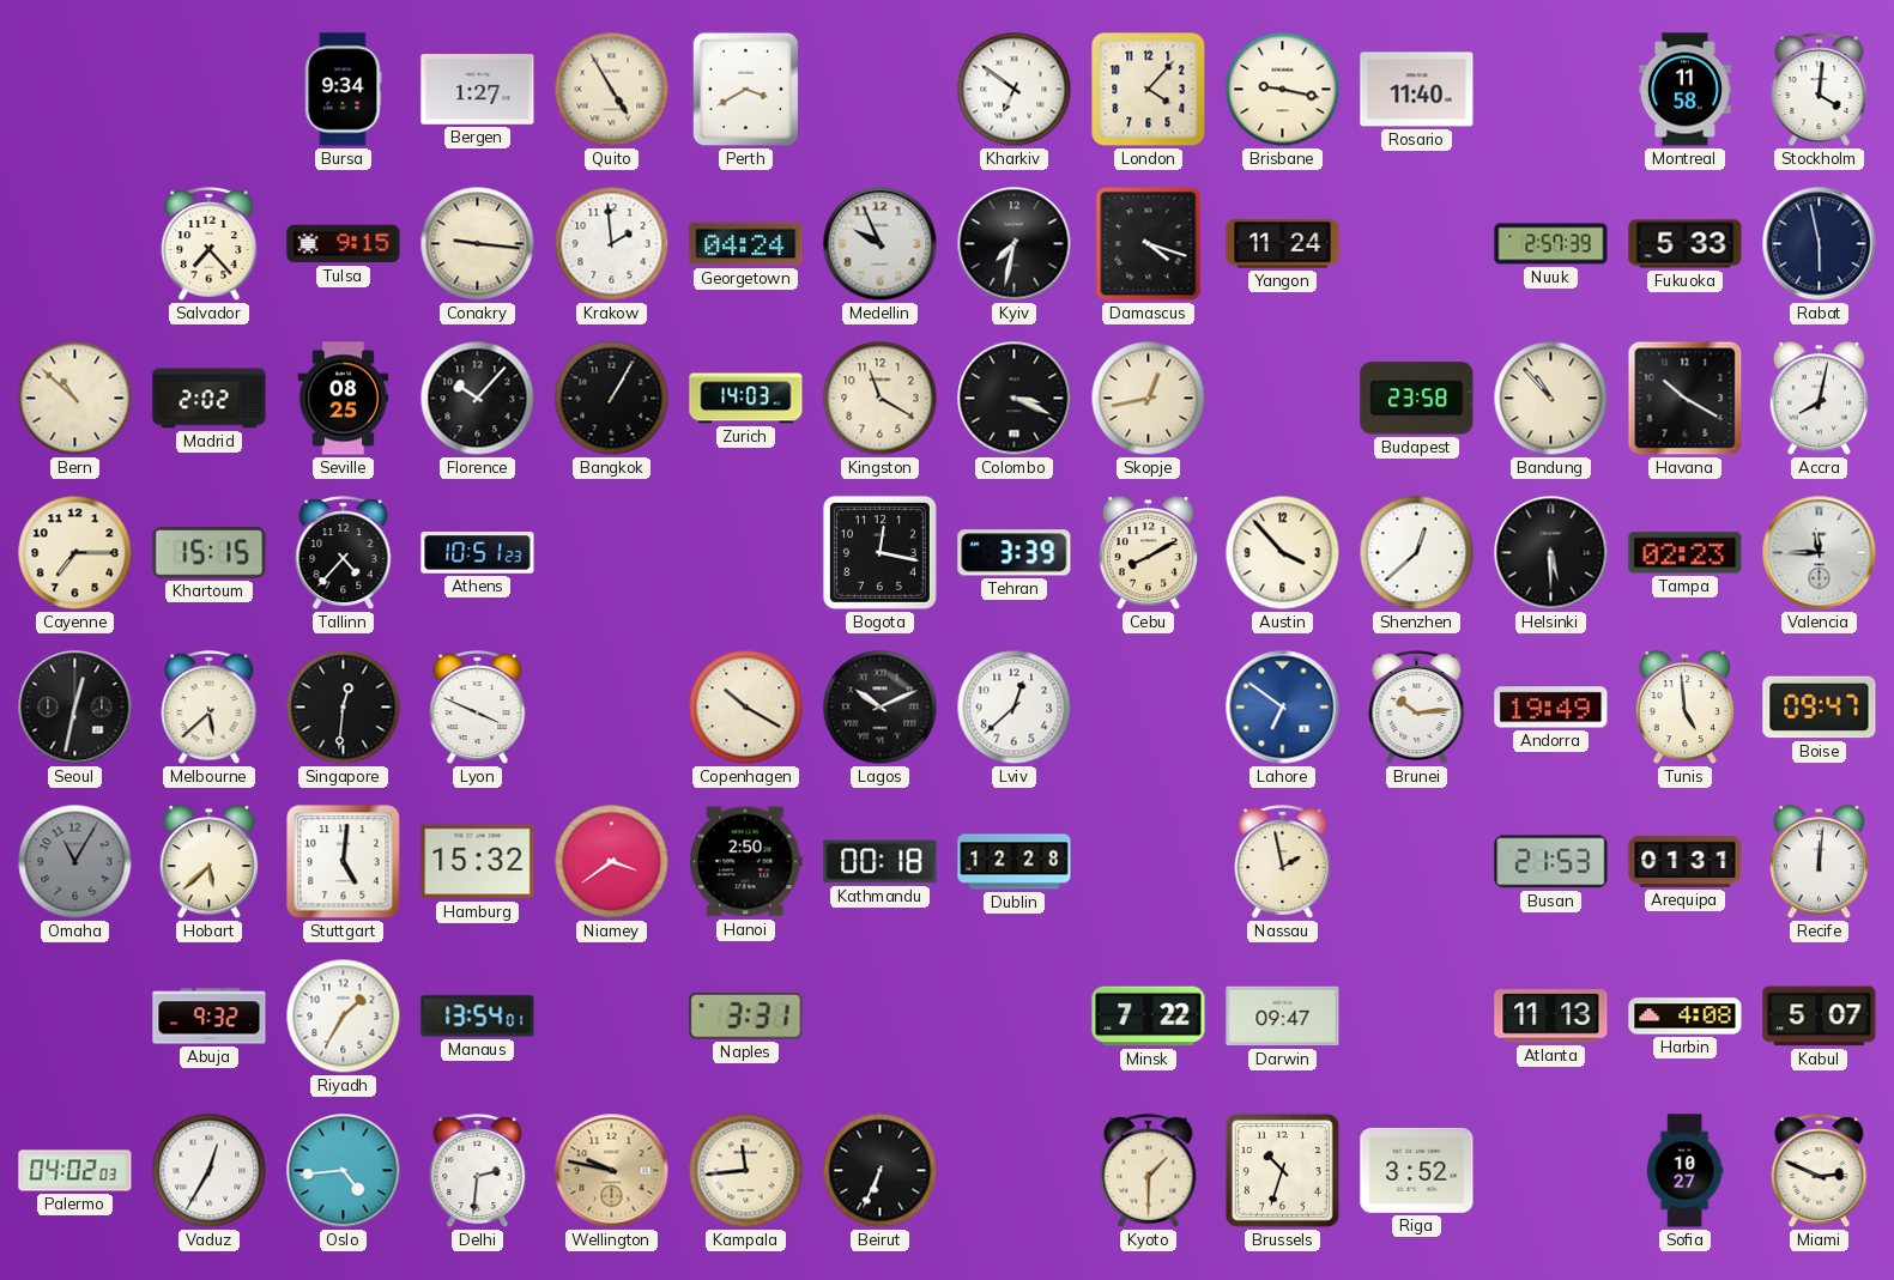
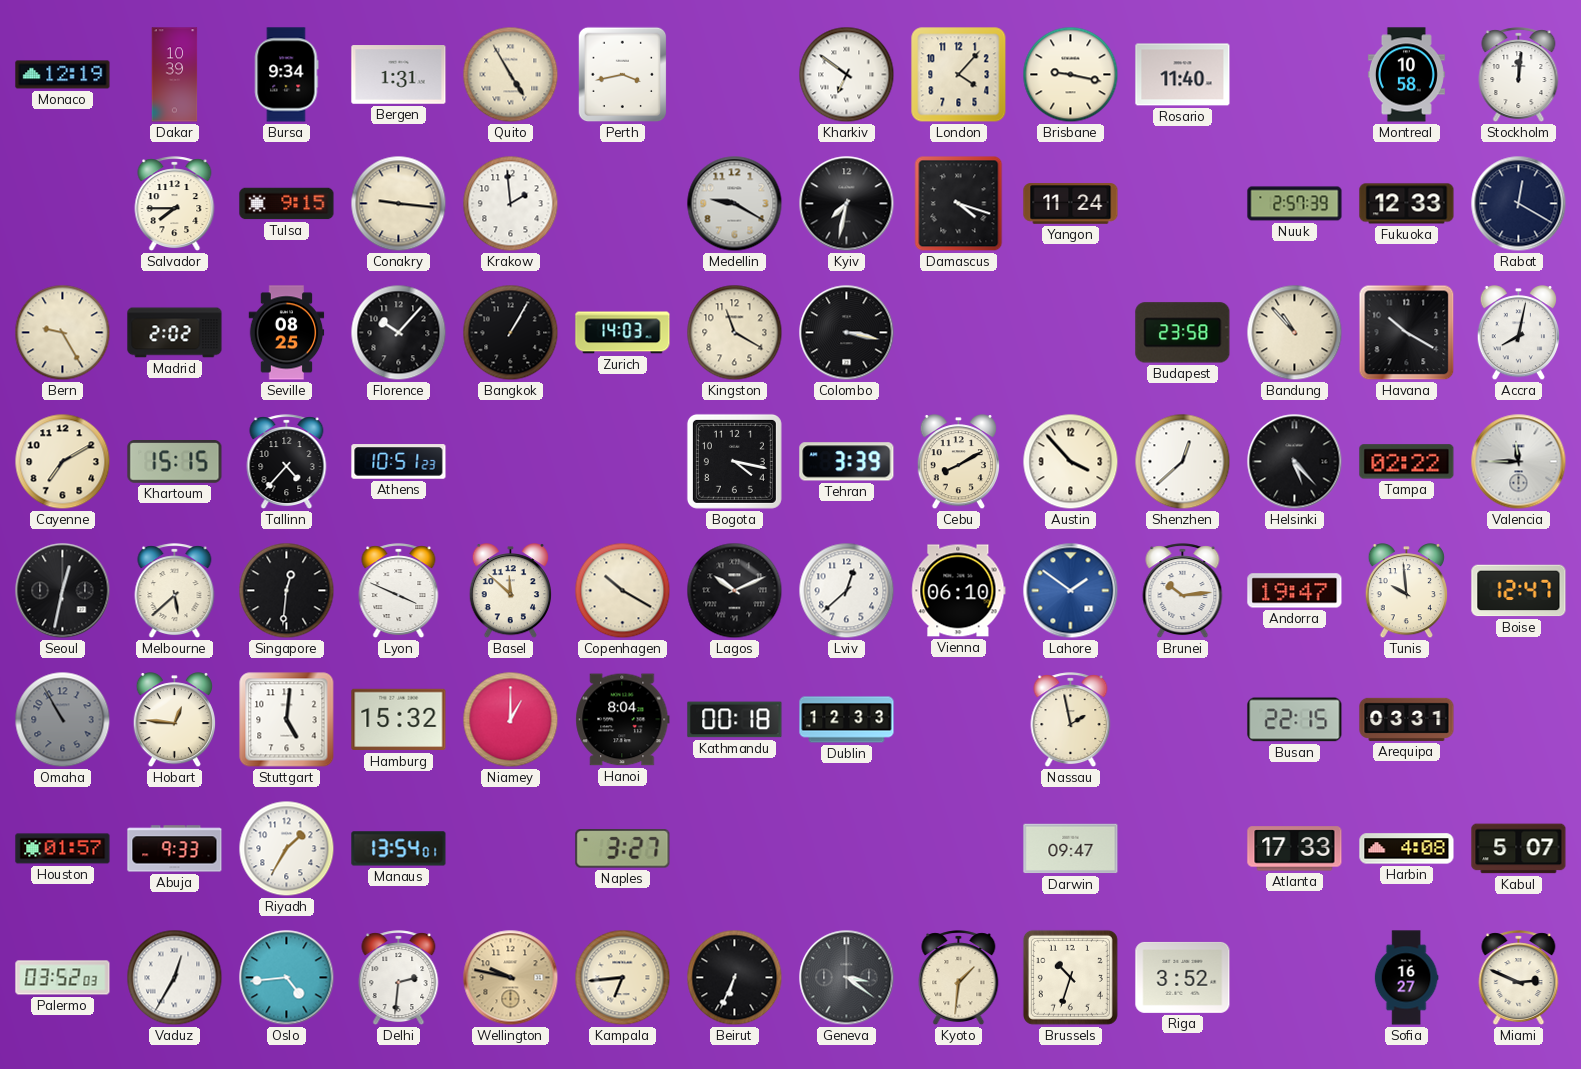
Monaco: none -> 12:19 (63, 75)
Dakar: none -> 10:39 (175, 75)
Bergen: 1:27 -> 1:31 (399, 75)
Perth: 3:40 -> 3:43 (623, 75)
Montreal: 11:58 -> 10:58 (1406, 75)
Stockholm: 4:01 -> 12:01 (1519, 75)
Salvador: 7:23 -> 7:45 (175, 204)
Georgetown: 04:24 -> none (746, 244)
Medellin: 9:56 -> 9:20 (735, 204)
Fukuoka: 5:33 -> 12:33 (1407, 204)
Rabat: 5:58 -> 12:20 (1519, 204)
Bern: 10:52 -> 9:25 (63, 333)
Colombo: 3:19 -> 3:17 (847, 333)
Skopje: 12:43 -> none (1149, 399)
Cayenne: 7:15 -> 7:10 (63, 462)
Bogota: 12:17 -> 4:17 (734, 461)
Helsinki: 5:30 -> 5:23 (1295, 462)
Tampa: 02:23 -> 02:22 (1407, 462)
Basel: none -> 11:52 (510, 591)
Vienna: none -> 06:10 (959, 591)
Lahore: 6:51 -> 1:51 (1071, 591)
Andorra: 19:49 -> 19:47 (1295, 591)
Tunis: 4:59 -> 9:59 (1406, 591)
Boise: 09:47 -> 12:47 (1519, 591)
Omaha: 11:05 -> 10:55 (63, 720)
Hobart: 5:38 -> 12:46 (174, 720)
Niamey: 3:39 -> 1:00 (511, 720)
Hanoi: 2:50 -> 8:04 (623, 720)
Dublin: 12:28 -> 12:33 (847, 720)
Busan: 21:53 -> 22:15 (1295, 720)
Arequipa: 01:31 -> 03:31 (1407, 719)
Recife: 12:01 -> none (1819, 862)
Houston: none -> 01:57 (63, 849)
Abuja: 9:32 -> 9:33 (175, 849)
Naples: 3:31 -> 3:27 (623, 849)
Minsk: 7:22 -> none (1149, 1017)
Atlanta: 11:13 -> 17:33 (1295, 849)
Palermo: 04:02 -> 03:52 (63, 978)
Kampala: 11:44 -> 6:44 (623, 978)
Geneva: none -> 3:21 (847, 978)
Kyoto: 1:30 -> 1:31 (959, 978)
Sofia: 10:27 -> 16:27 (1406, 978)
